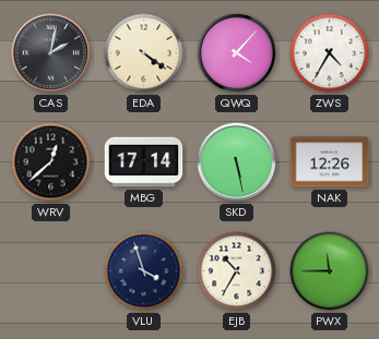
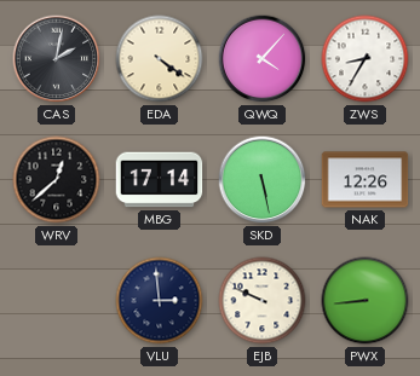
ZWS: 4:35 -> 8:35 (366, 59)
VLU: 3:57 -> 2:59 (160, 301)
EJB: 10:35 -> 9:49 (263, 301)
PWX: 11:45 -> 8:44 (366, 301)
